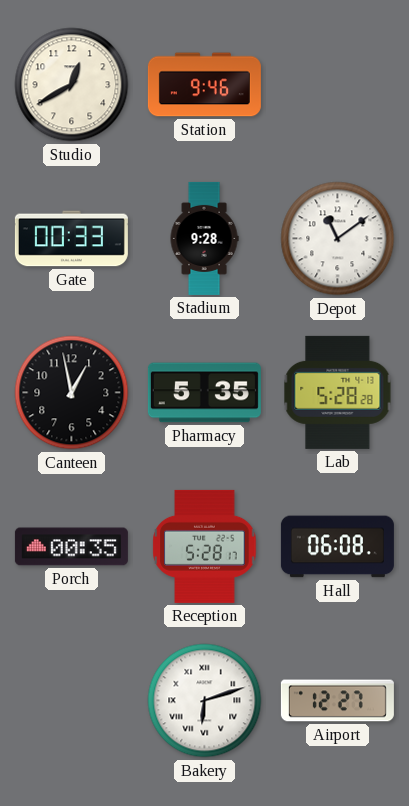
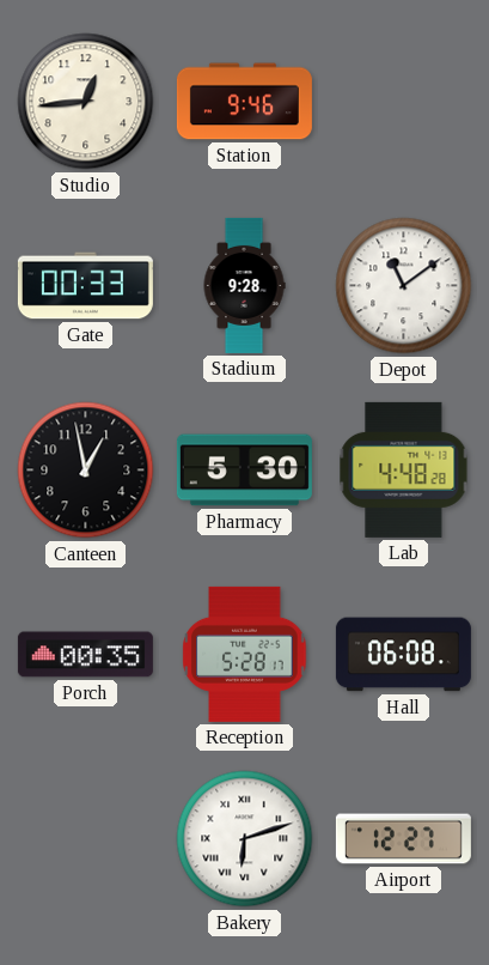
Studio: 12:40 -> 12:44 (86, 102)
Pharmacy: 5:35 -> 5:30 (244, 471)
Lab: 5:28 -> 4:48 (404, 469)
